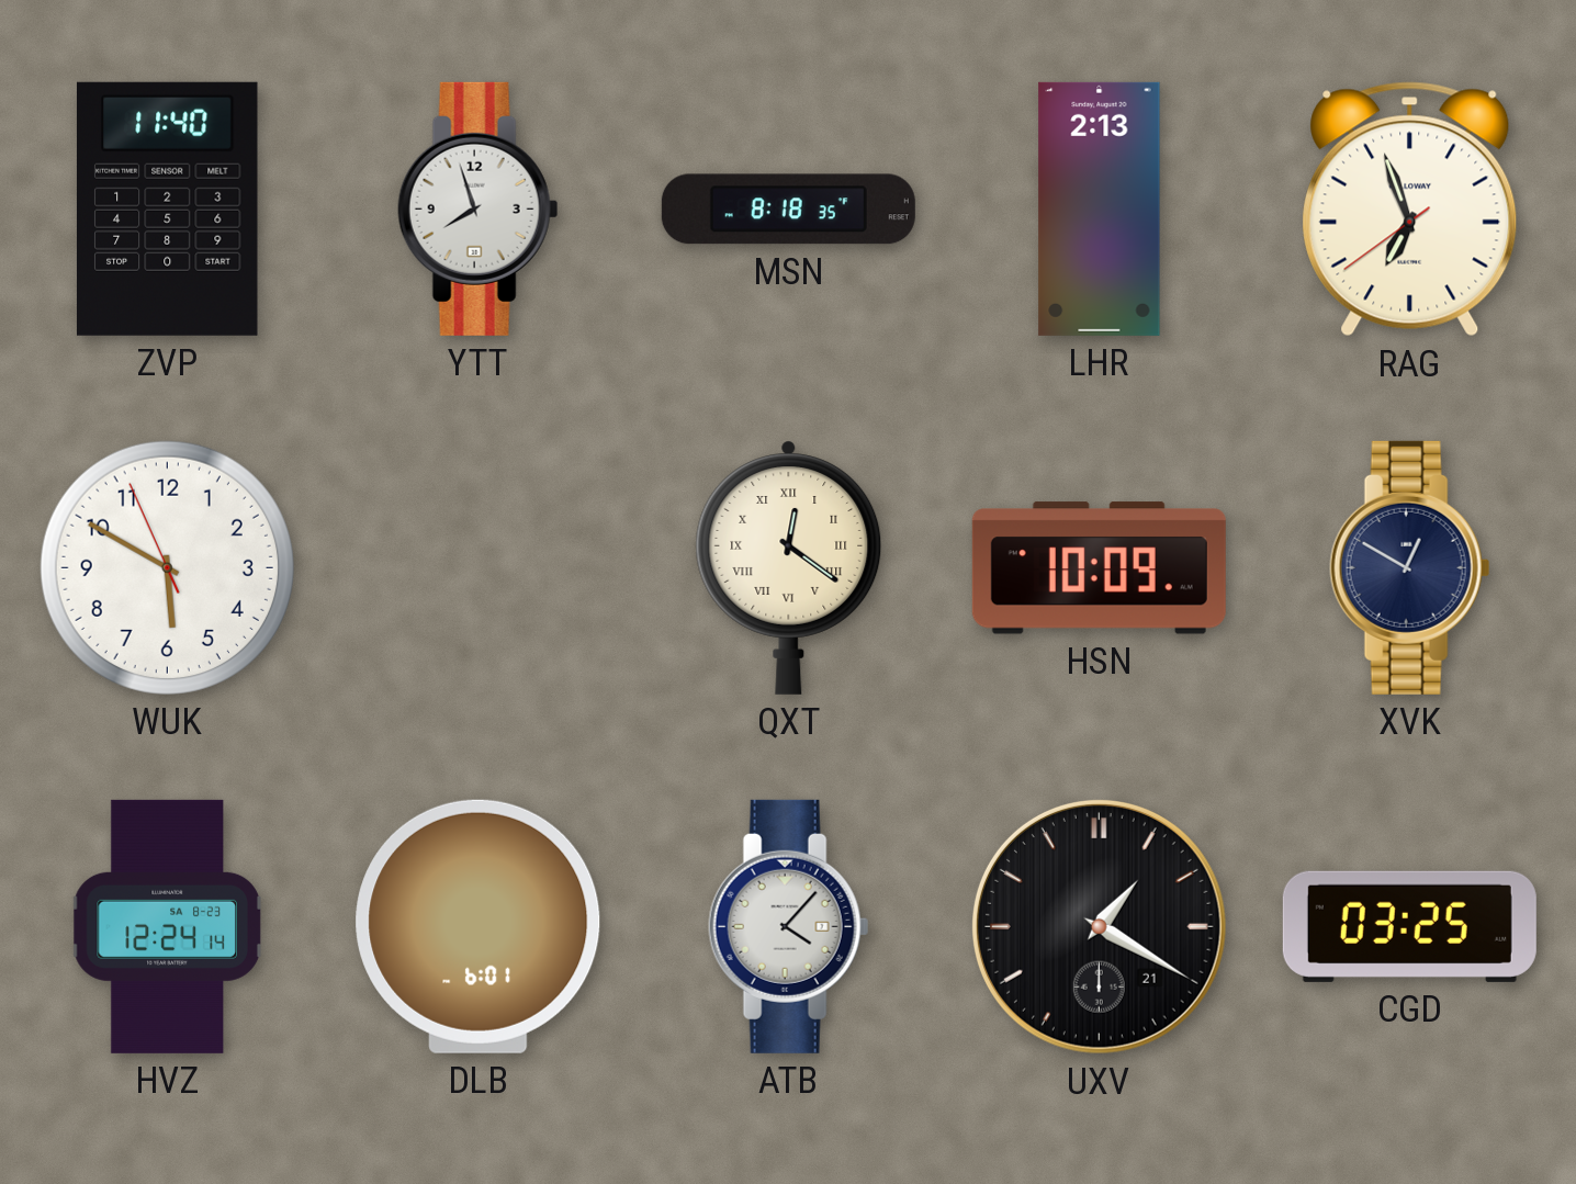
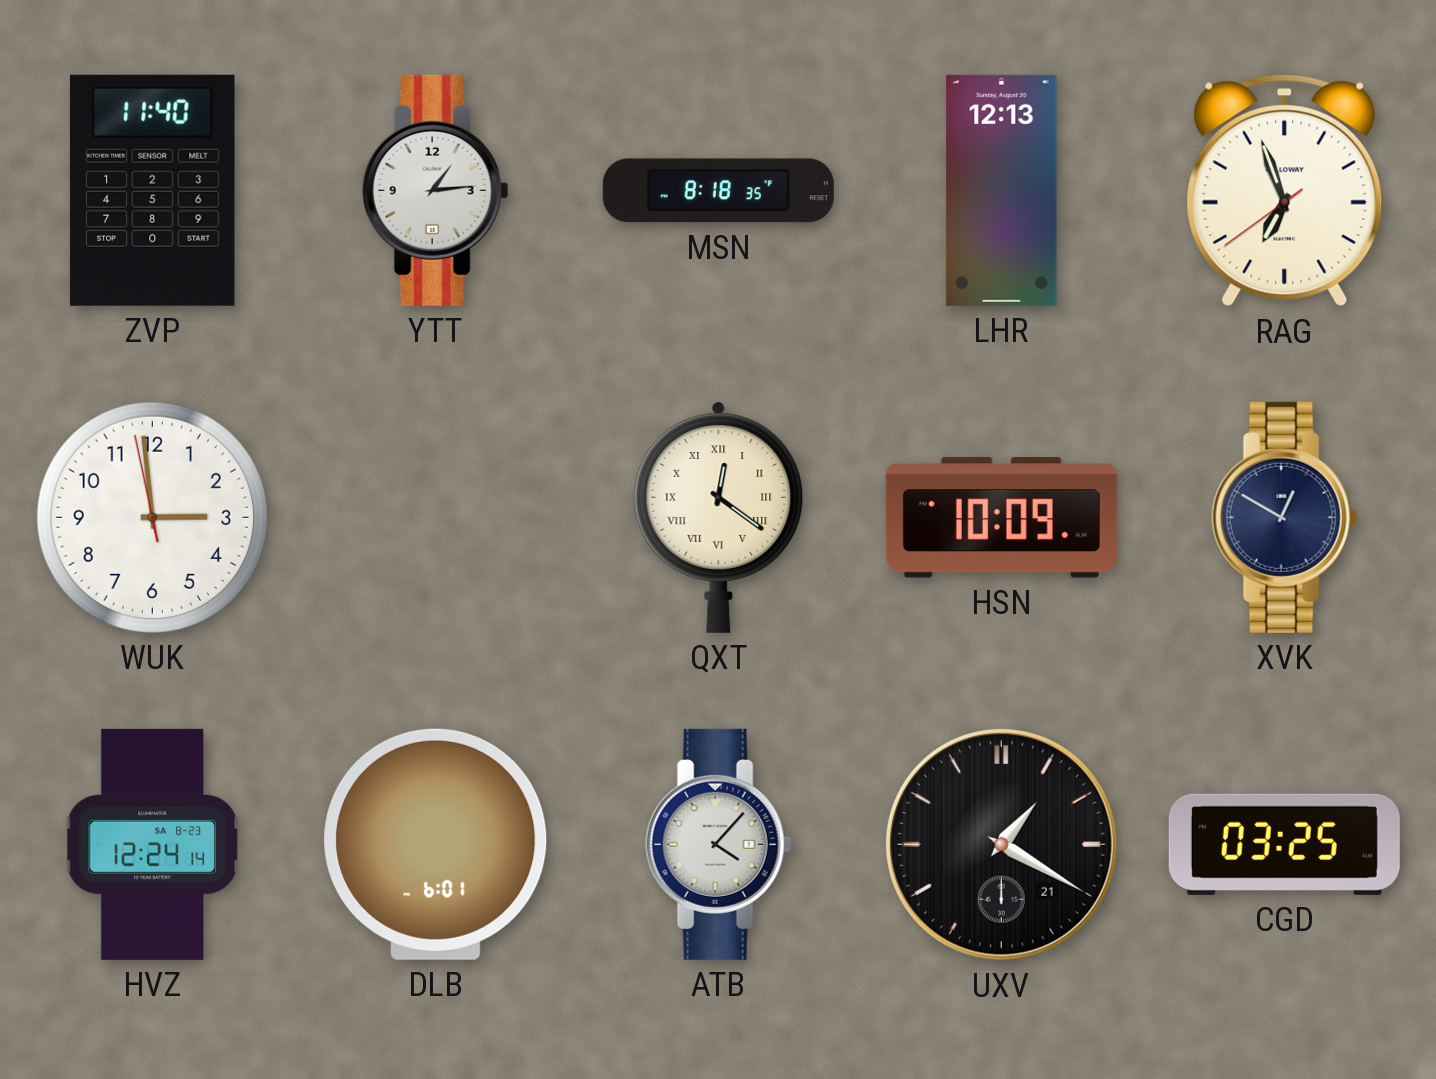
YTT: 7:57 -> 1:14 (436, 190)
LHR: 2:13 -> 12:13 (1002, 190)
WUK: 5:49 -> 2:58 (152, 517)
